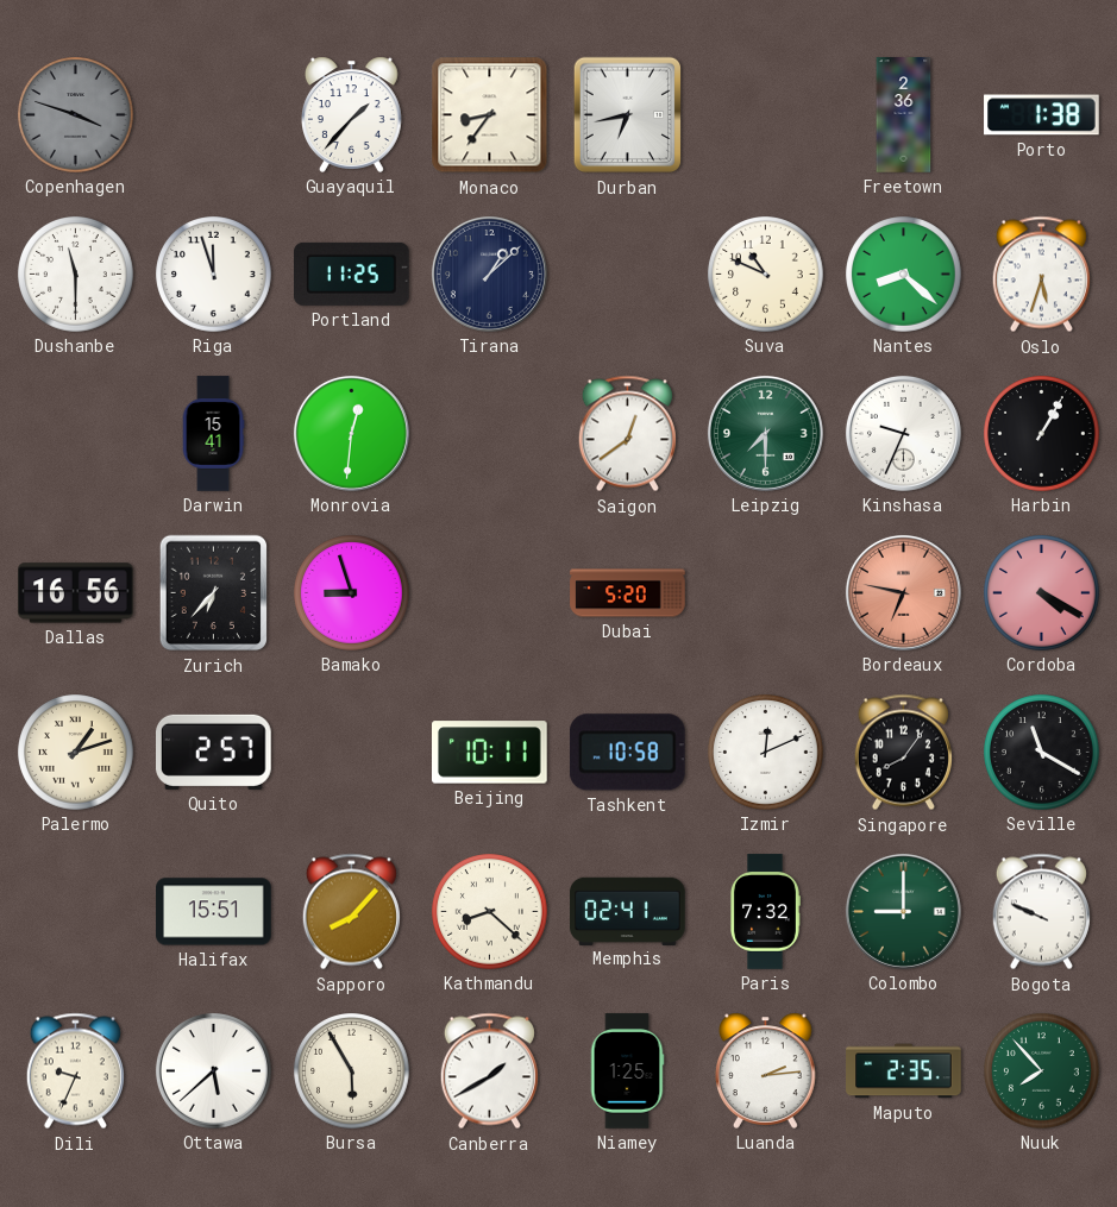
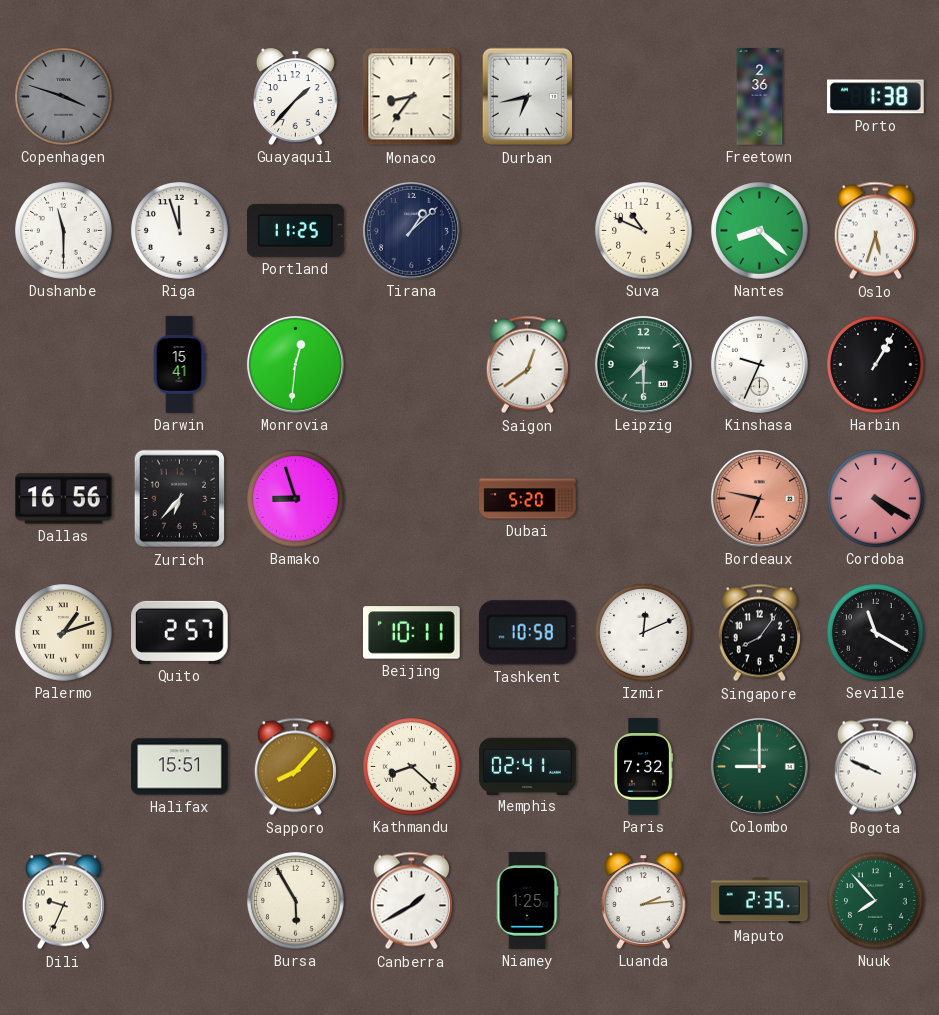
Ottawa: 5:38 -> none (213, 1070)
